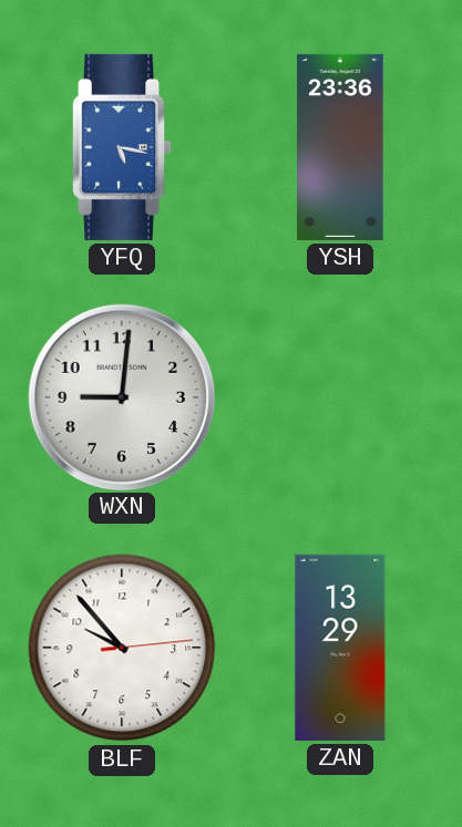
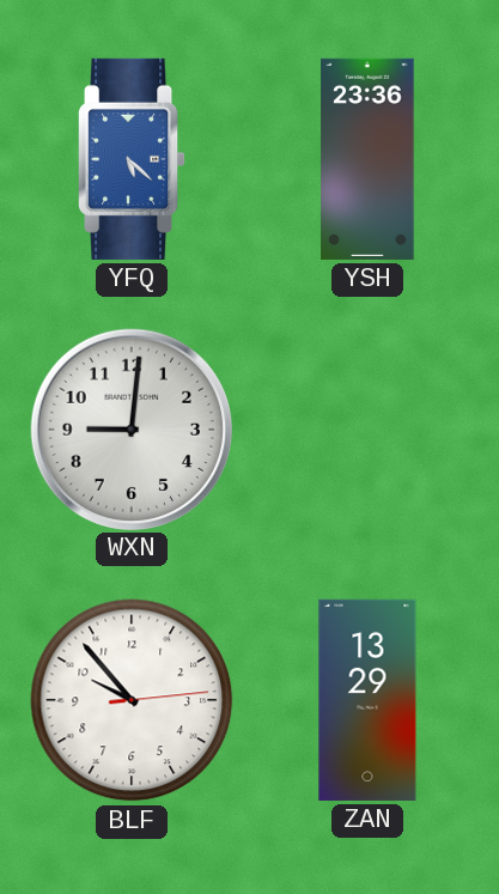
YFQ: 5:17 -> 5:22 (133, 159)
